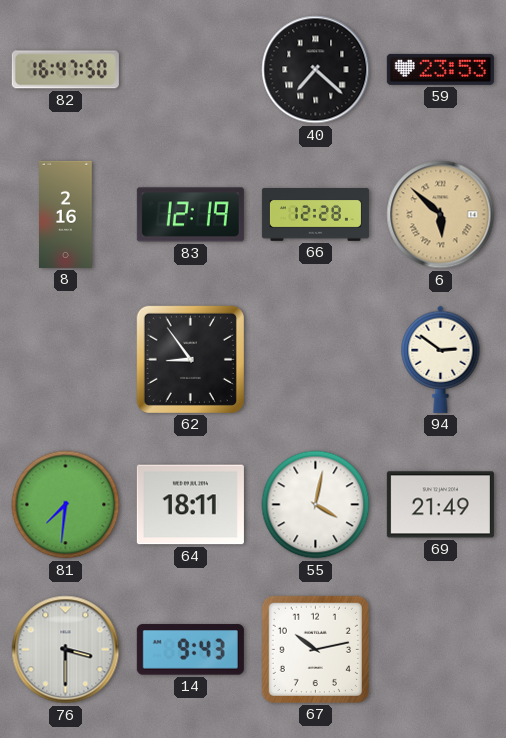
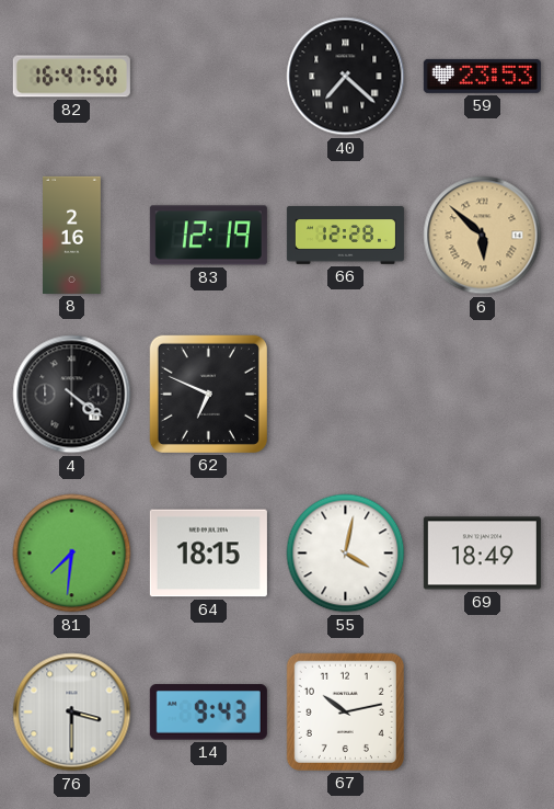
4: none -> 4:21 (72, 395)
62: 8:54 -> 6:49 (208, 394)
94: 2:51 -> none (441, 359)
64: 18:11 -> 18:15 (208, 554)
69: 21:49 -> 18:49 (482, 554)
